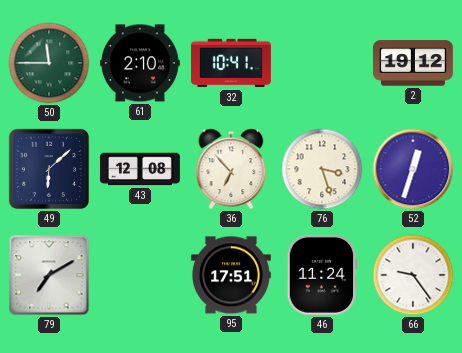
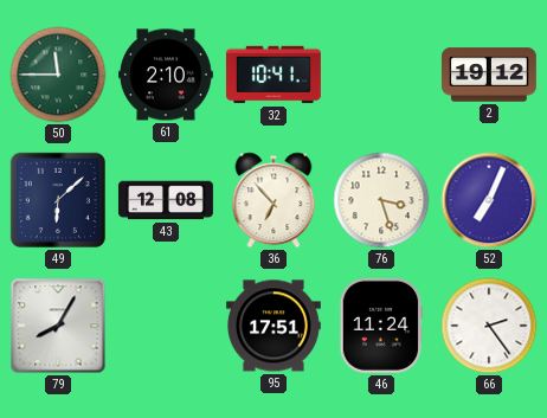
52: 12:33 -> 7:04 (489, 200)
79: 7:10 -> 8:05 (58, 326)
66: 9:24 -> 2:24 (489, 326)
